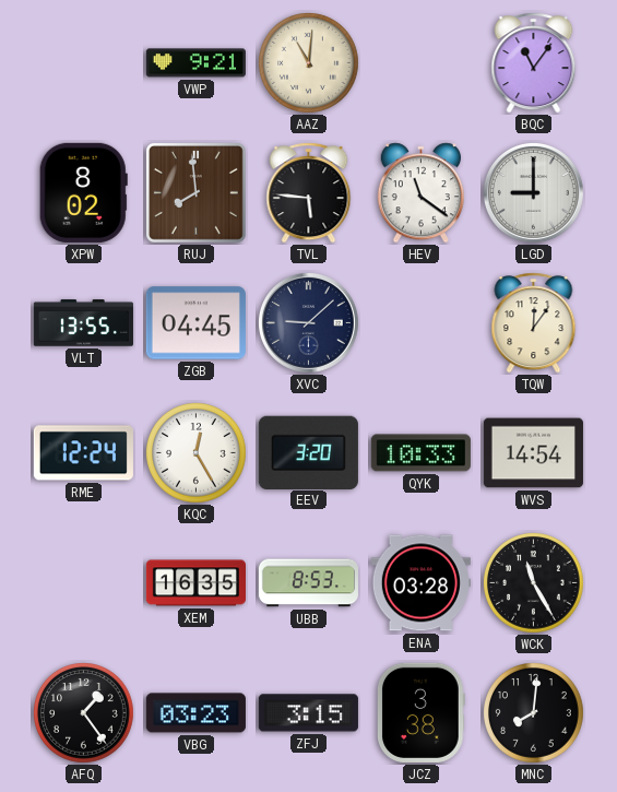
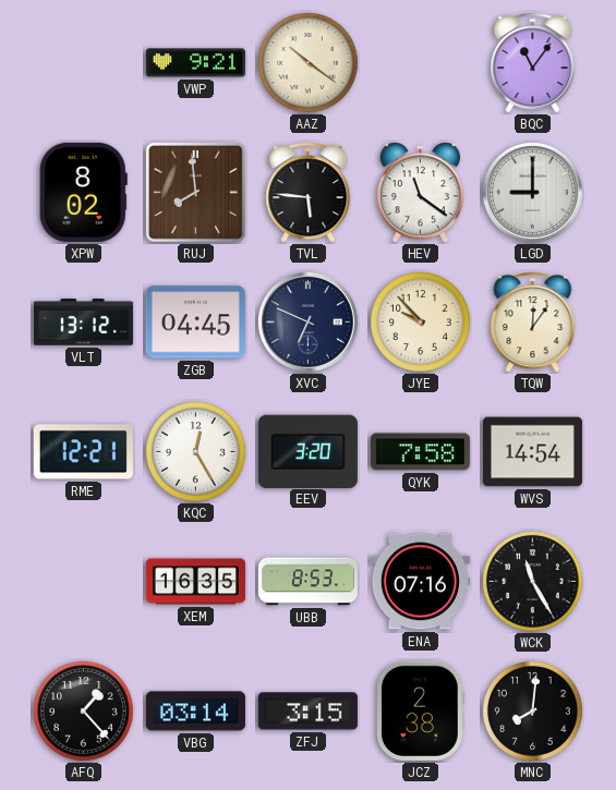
AAZ: 11:01 -> 10:21 (309, 63)
VLT: 13:55 -> 13:12 (83, 323)
XVC: 9:08 -> 6:49 (307, 321)
JYE: none -> 9:53 (421, 323)
RME: 12:24 -> 12:21 (83, 452)
QYK: 10:33 -> 7:58 (420, 452)
ENA: 03:28 -> 07:16 (420, 582)
AFQ: 1:24 -> 1:23 (84, 712)
VBG: 03:23 -> 03:14 (195, 712)
JCZ: 3:38 -> 2:38 (421, 710)
